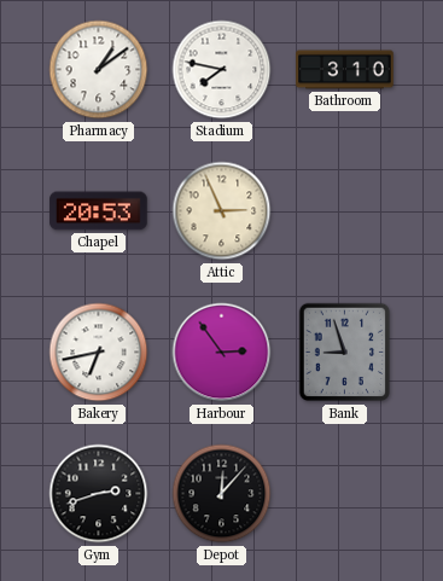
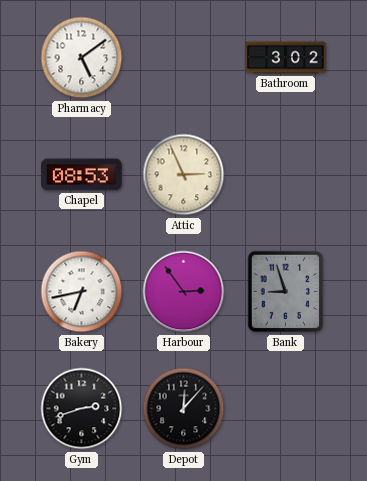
Pharmacy: 1:09 -> 5:09 (82, 58)
Stadium: 7:47 -> none (222, 70)
Bathroom: 3:10 -> 3:02 (286, 58)
Chapel: 20:53 -> 08:53 (82, 175)
